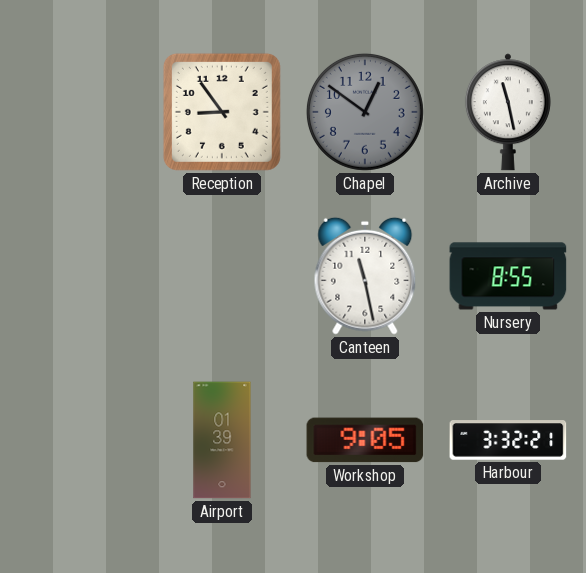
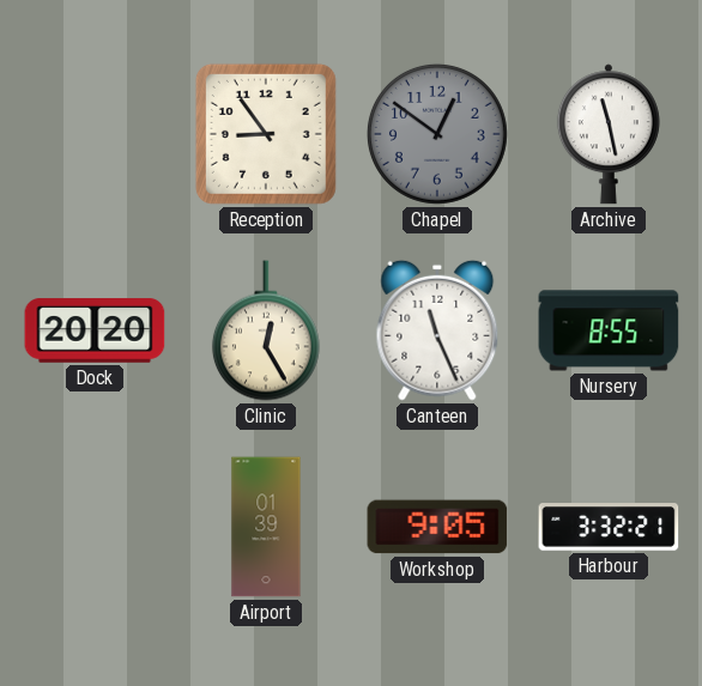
Dock: none -> 20:20 (95, 330)
Clinic: none -> 12:25 (266, 330)
Canteen: 11:28 -> 11:26 (437, 330)
